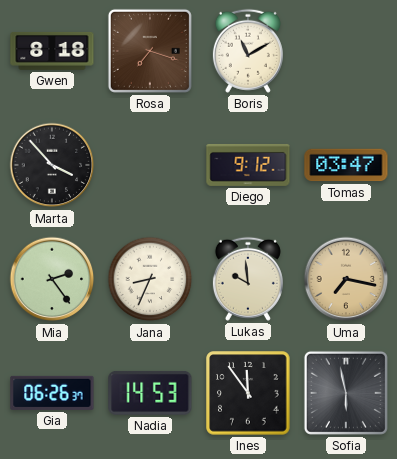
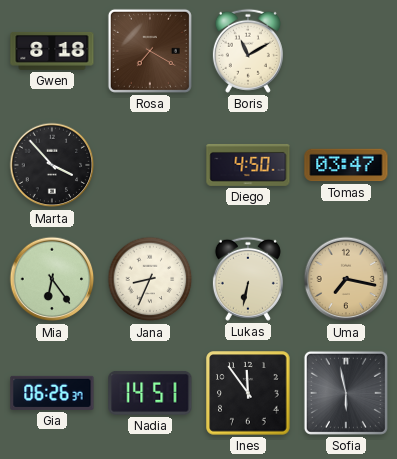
Rosa: 7:18 -> 7:20 (150, 51)
Diego: 9:12 -> 4:50 (248, 165)
Mia: 2:24 -> 6:24 (52, 279)
Lukas: 9:59 -> 6:32 (248, 279)
Nadia: 14:53 -> 14:51 (150, 393)
